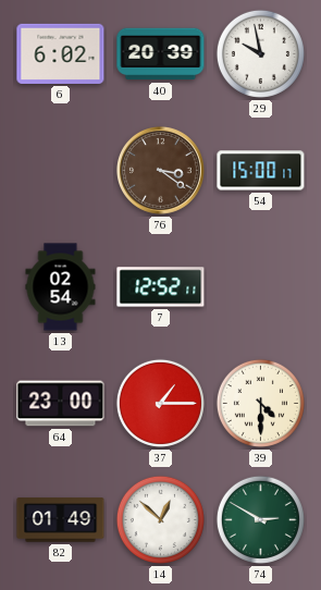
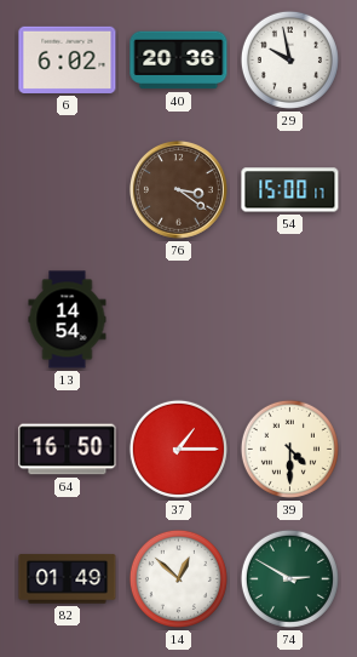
40: 20:39 -> 20:36 (179, 61)
13: 02:54 -> 14:54 (68, 320)
7: 12:52 -> none (161, 287)
64: 23:00 -> 16:50 (68, 450)
